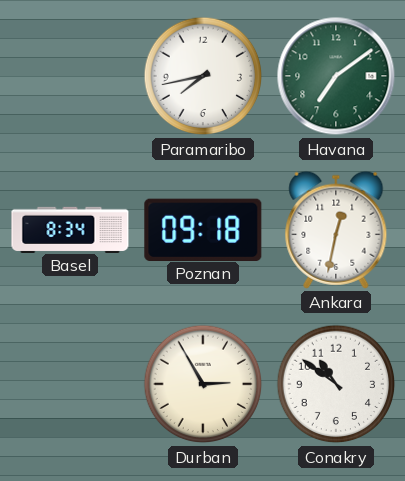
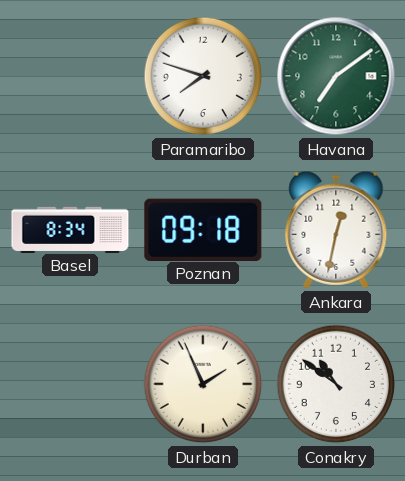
Paramaribo: 7:43 -> 7:48 (203, 76)
Durban: 2:55 -> 1:56 (203, 384)
